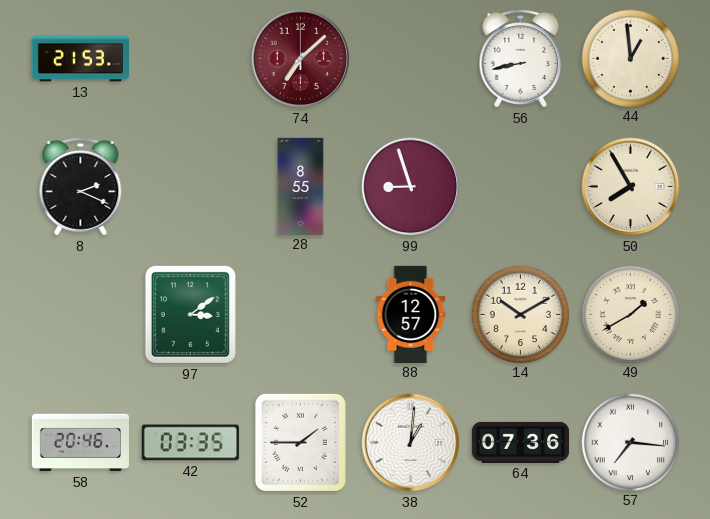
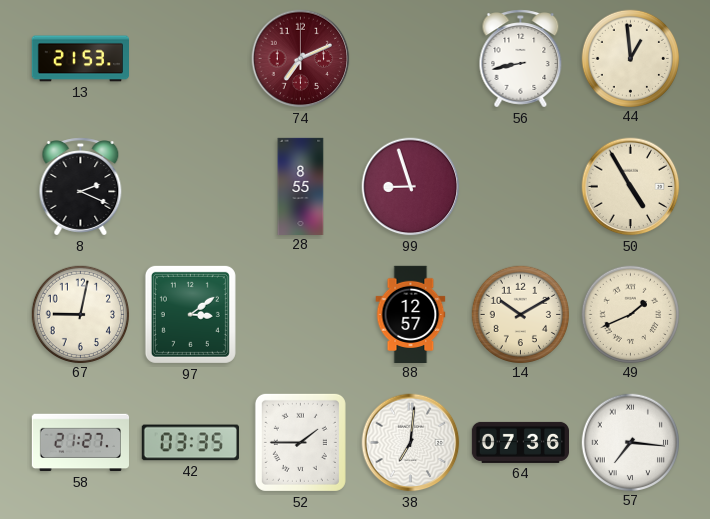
74: 7:08 -> 7:11 (301, 59)
50: 7:55 -> 4:55 (631, 187)
67: none -> 9:02 (80, 314)
49: 1:40 -> 1:41 (630, 314)
58: 20:46 -> 21:27 (80, 443)
38: 1:01 -> 7:01 (411, 443)
